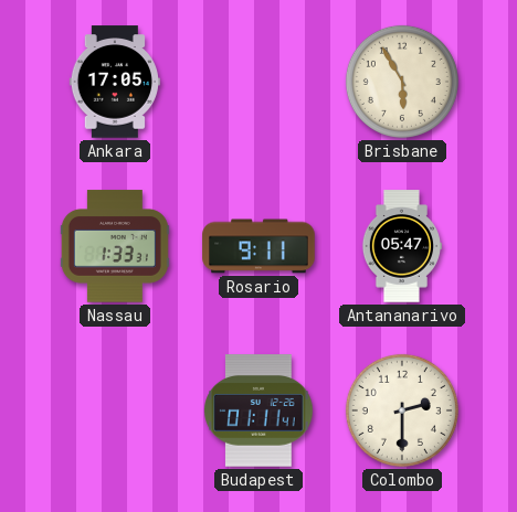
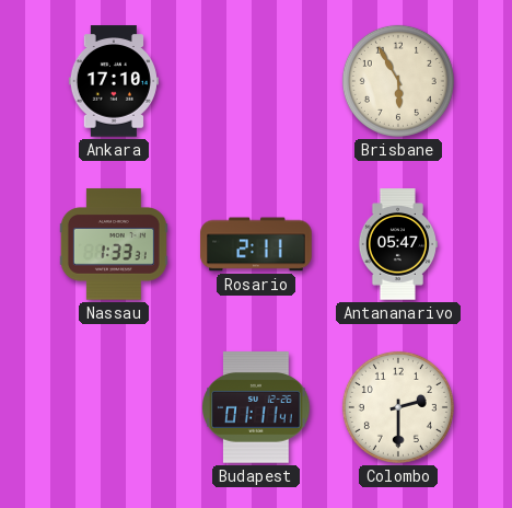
Ankara: 17:05 -> 17:10 (114, 81)
Rosario: 9:11 -> 2:11 (256, 244)
